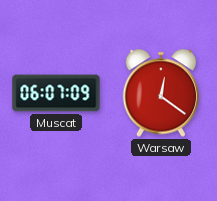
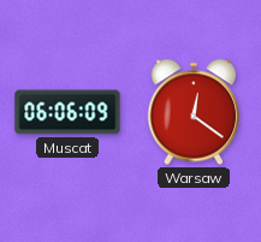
Muscat: 06:07 -> 06:06 (67, 112)
